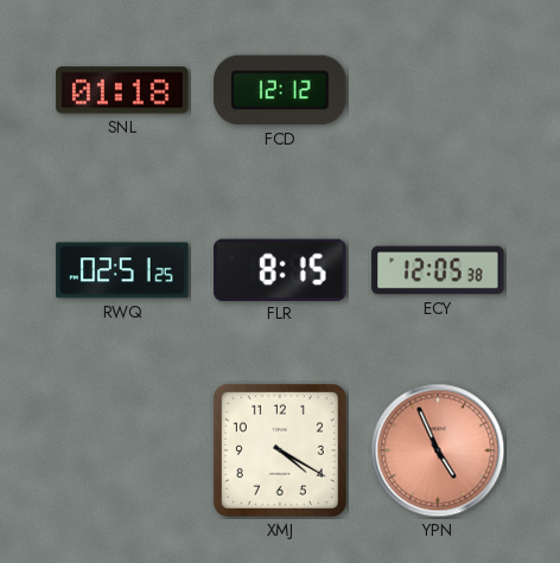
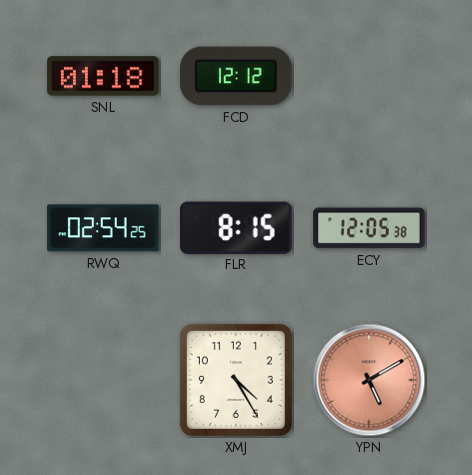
RWQ: 02:51 -> 02:54 (103, 228)
XMJ: 4:20 -> 4:25 (236, 380)
YPN: 4:56 -> 5:10 (369, 380)
